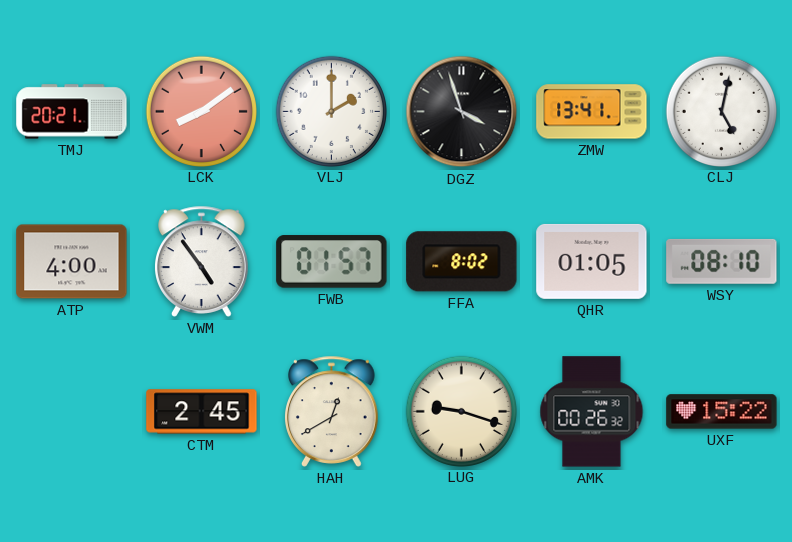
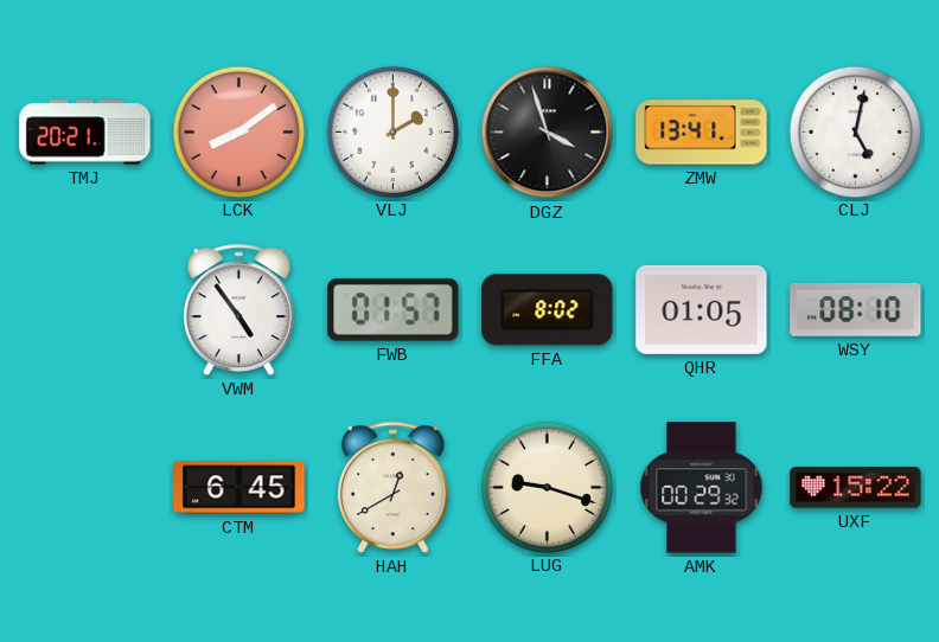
ATP: 4:00 -> none (72, 262)
CTM: 2:45 -> 6:45 (239, 488)
AMK: 00:26 -> 00:29 (702, 488)
